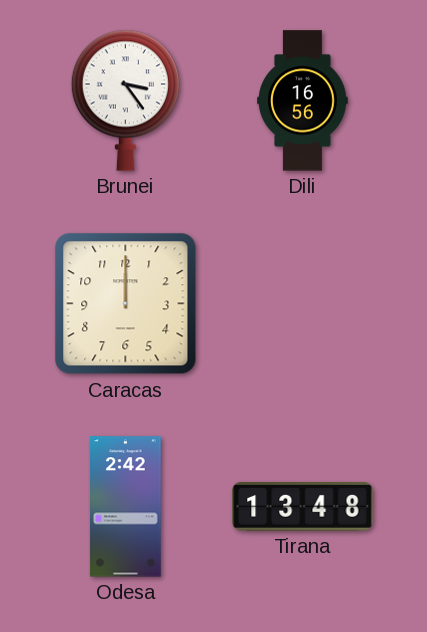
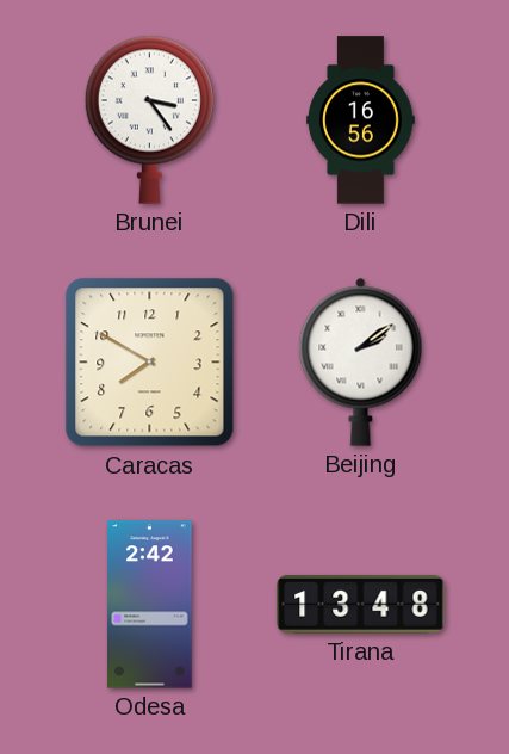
Caracas: 12:00 -> 7:50 (150, 363)
Beijing: none -> 2:09 (361, 361)
